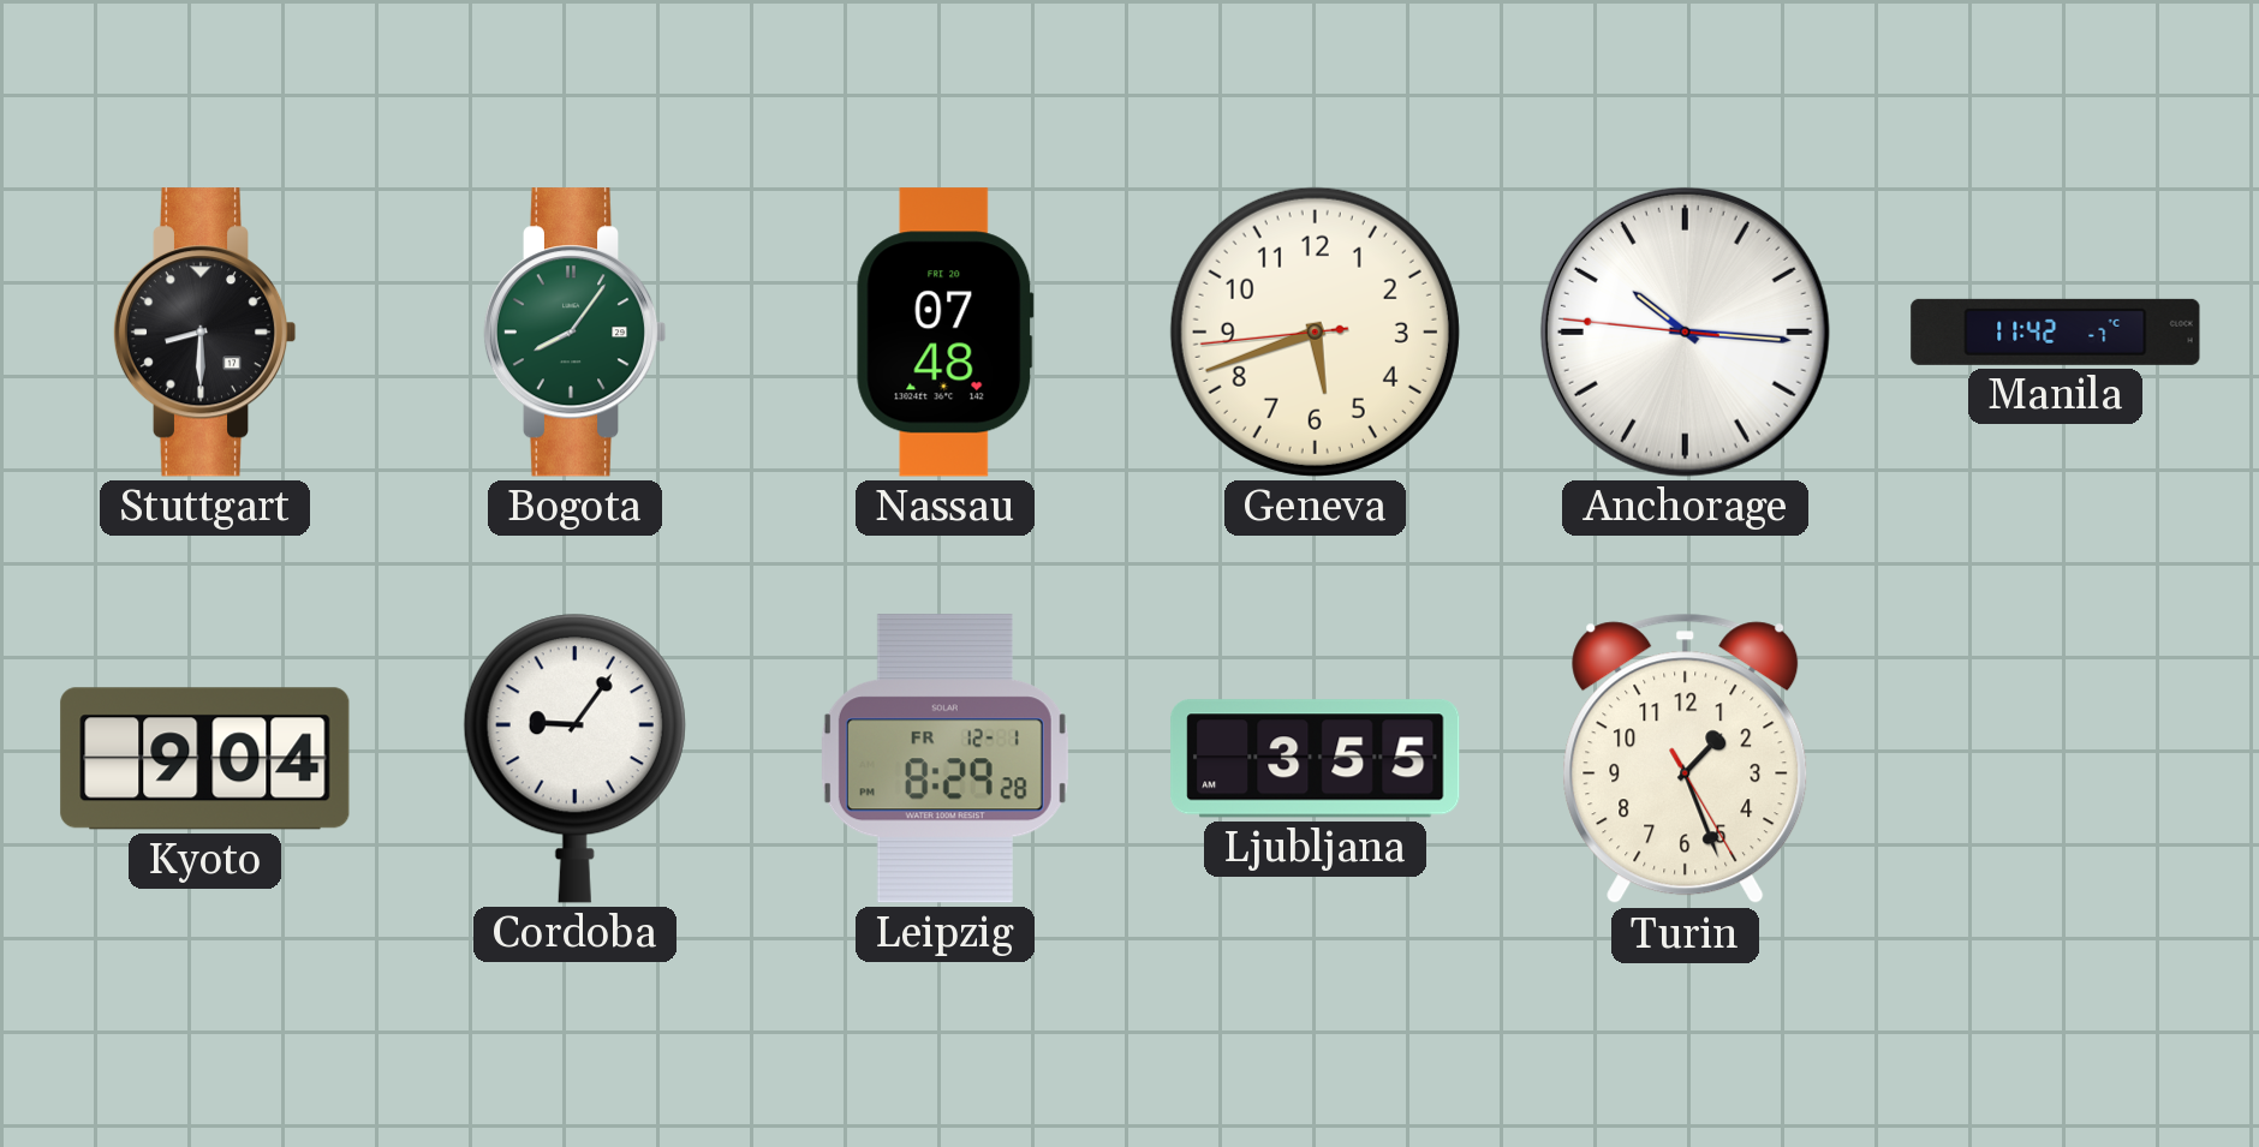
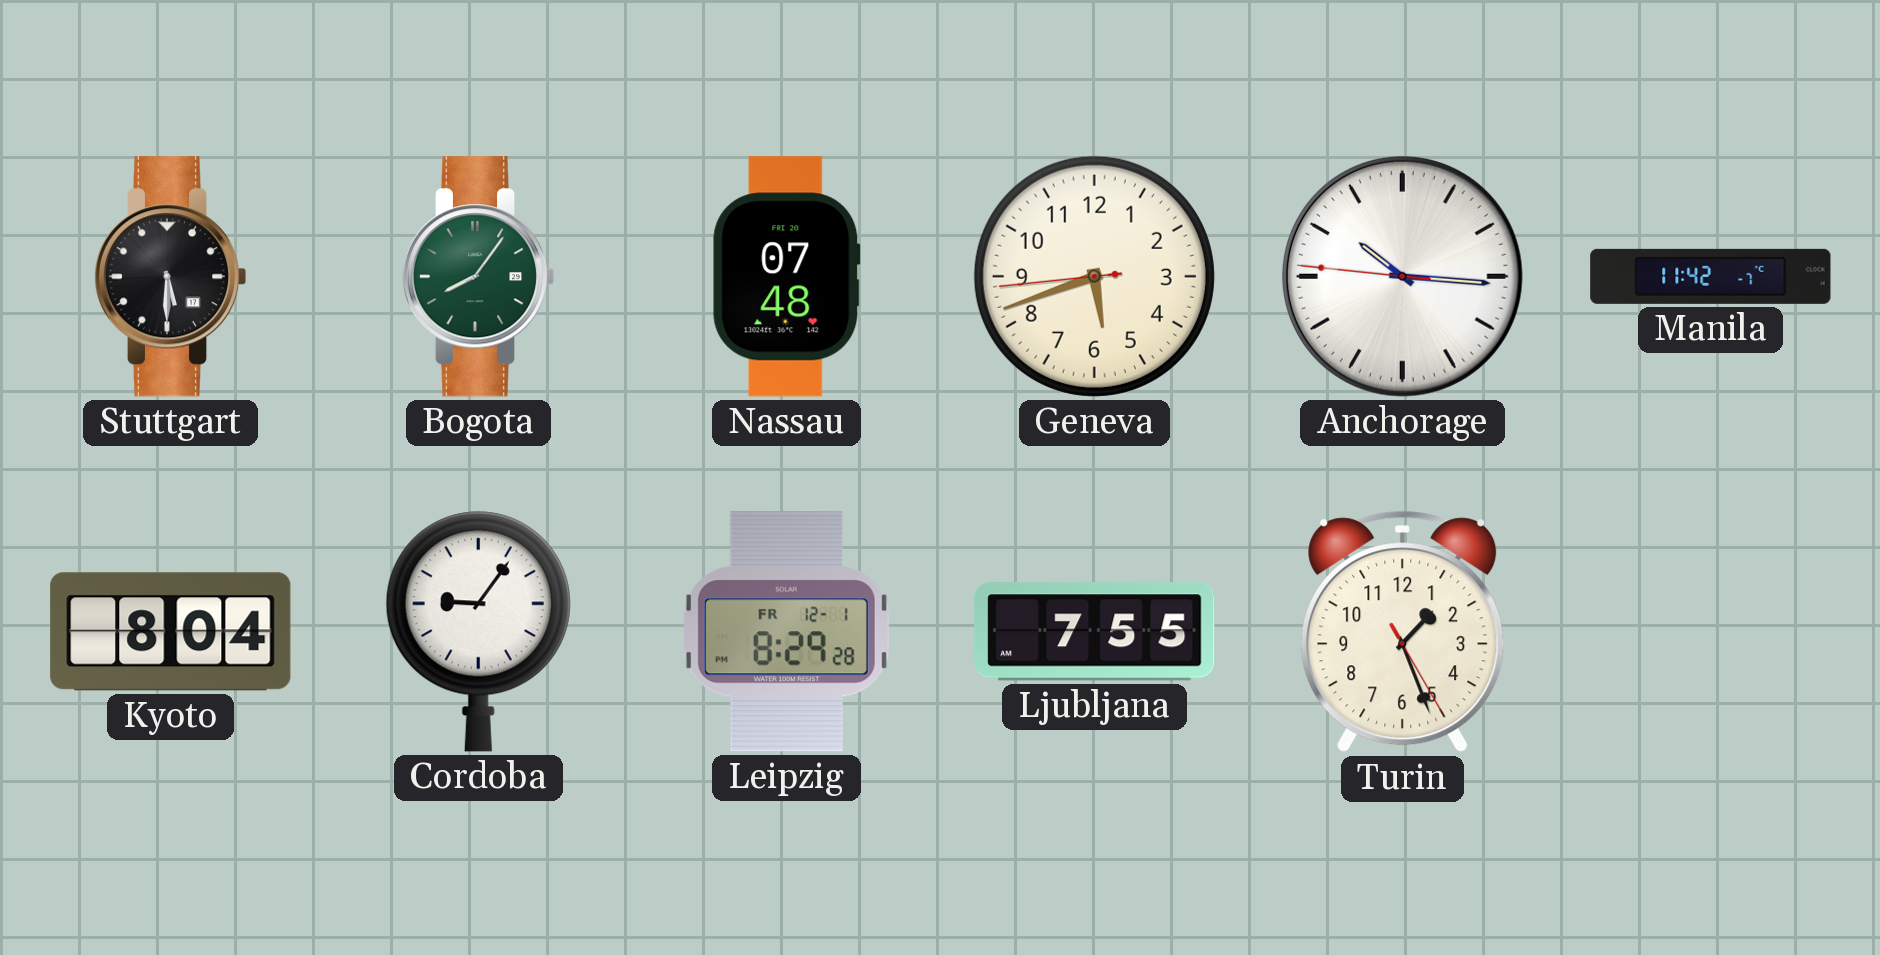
Stuttgart: 8:30 -> 5:30 (170, 277)
Kyoto: 9:04 -> 8:04 (171, 632)
Ljubljana: 3:55 -> 7:55 (1095, 632)
